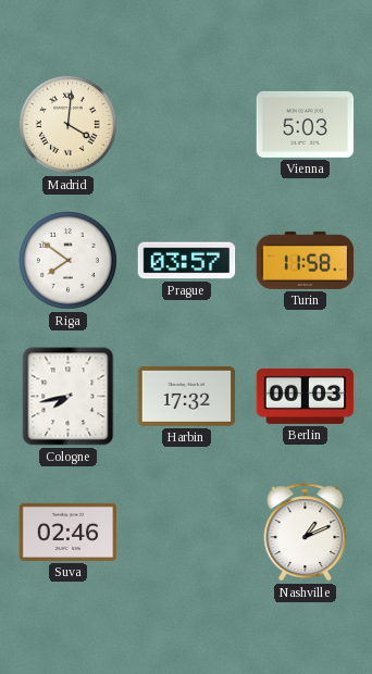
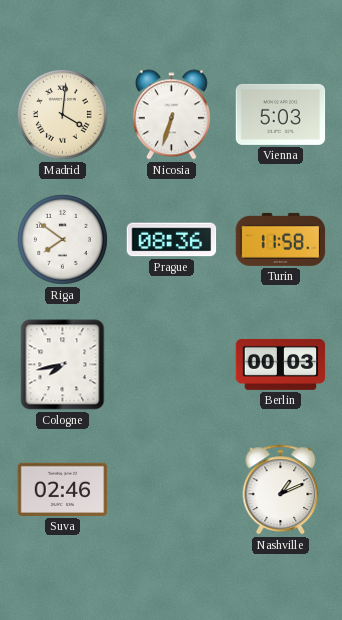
Nicosia: none -> 6:33 (171, 115)
Prague: 03:57 -> 08:36 (172, 240)
Harbin: 17:32 -> none (187, 396)
